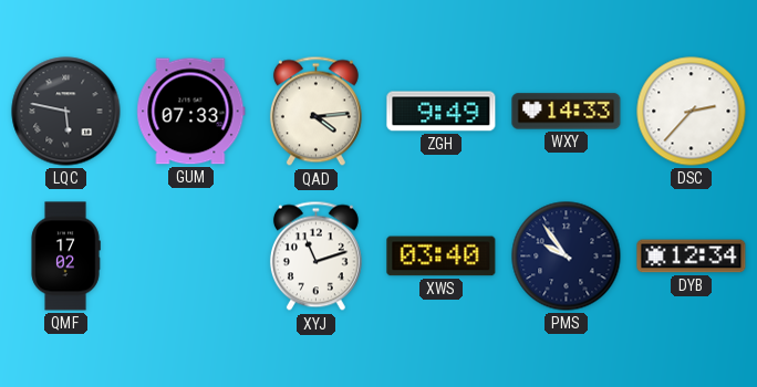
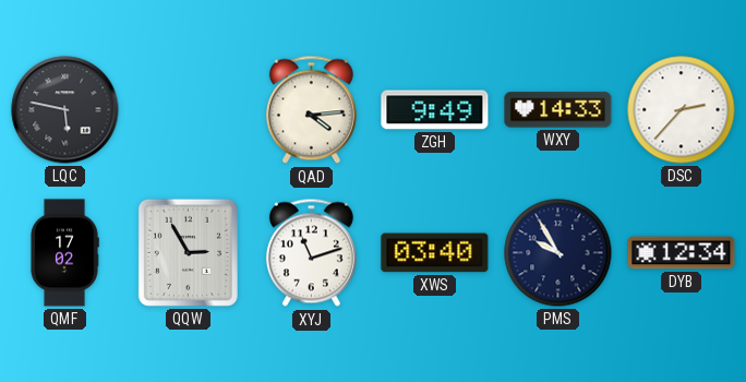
GUM: 07:33 -> none (191, 112)
QQW: none -> 2:55 (188, 252)
PMS: 9:54 -> 9:55 (558, 253)
